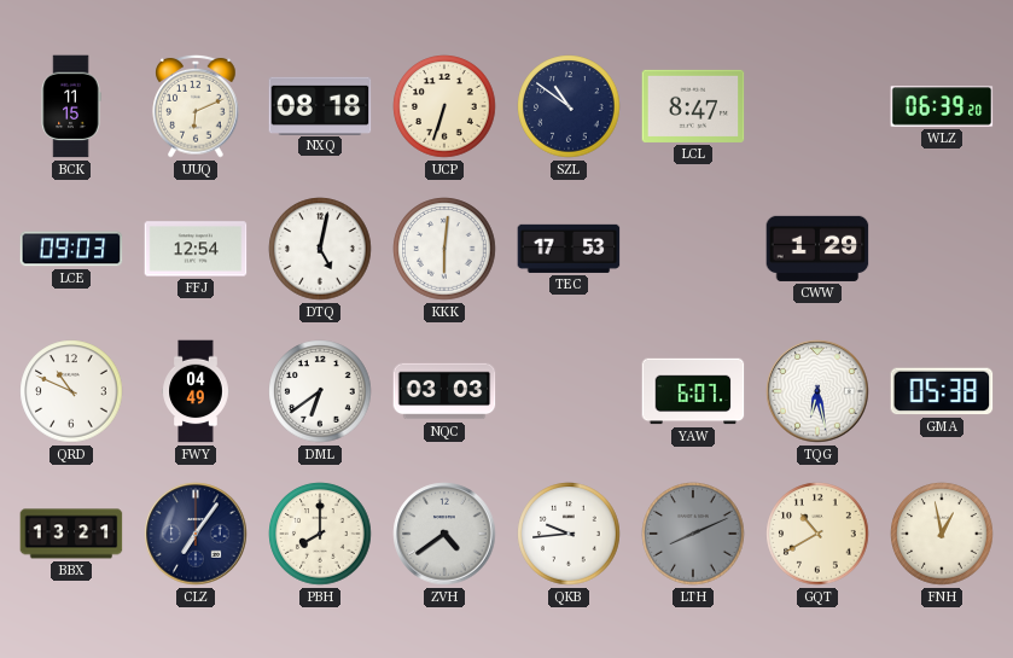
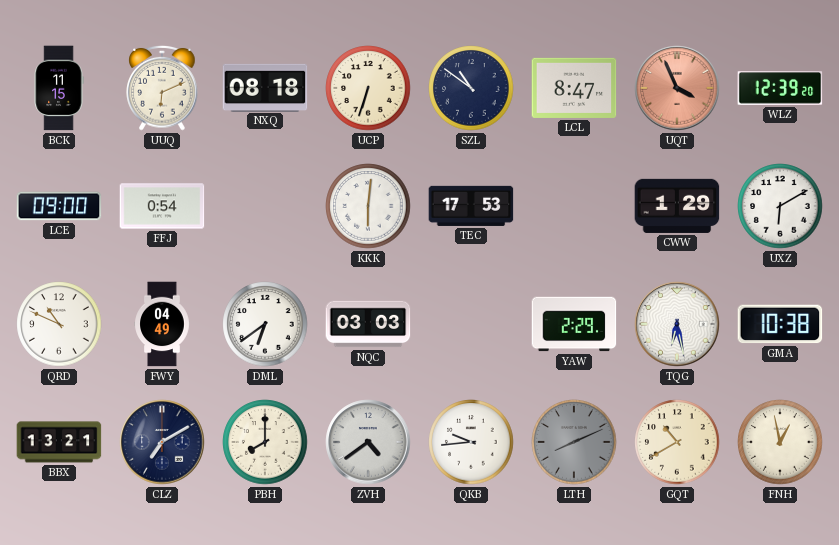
UQT: none -> 3:56 (677, 88)
WLZ: 06:39 -> 12:39 (780, 88)
LCE: 09:03 -> 09:00 (59, 206)
FFJ: 12:54 -> 0:54 (162, 206)
DTQ: 5:02 -> none (320, 249)
UXZ: none -> 6:10 (780, 206)
YAW: 6:07 -> 2:29 (574, 324)
GMA: 05:38 -> 10:38 (780, 324)
CLZ: 7:06 -> 7:10 (162, 442)
